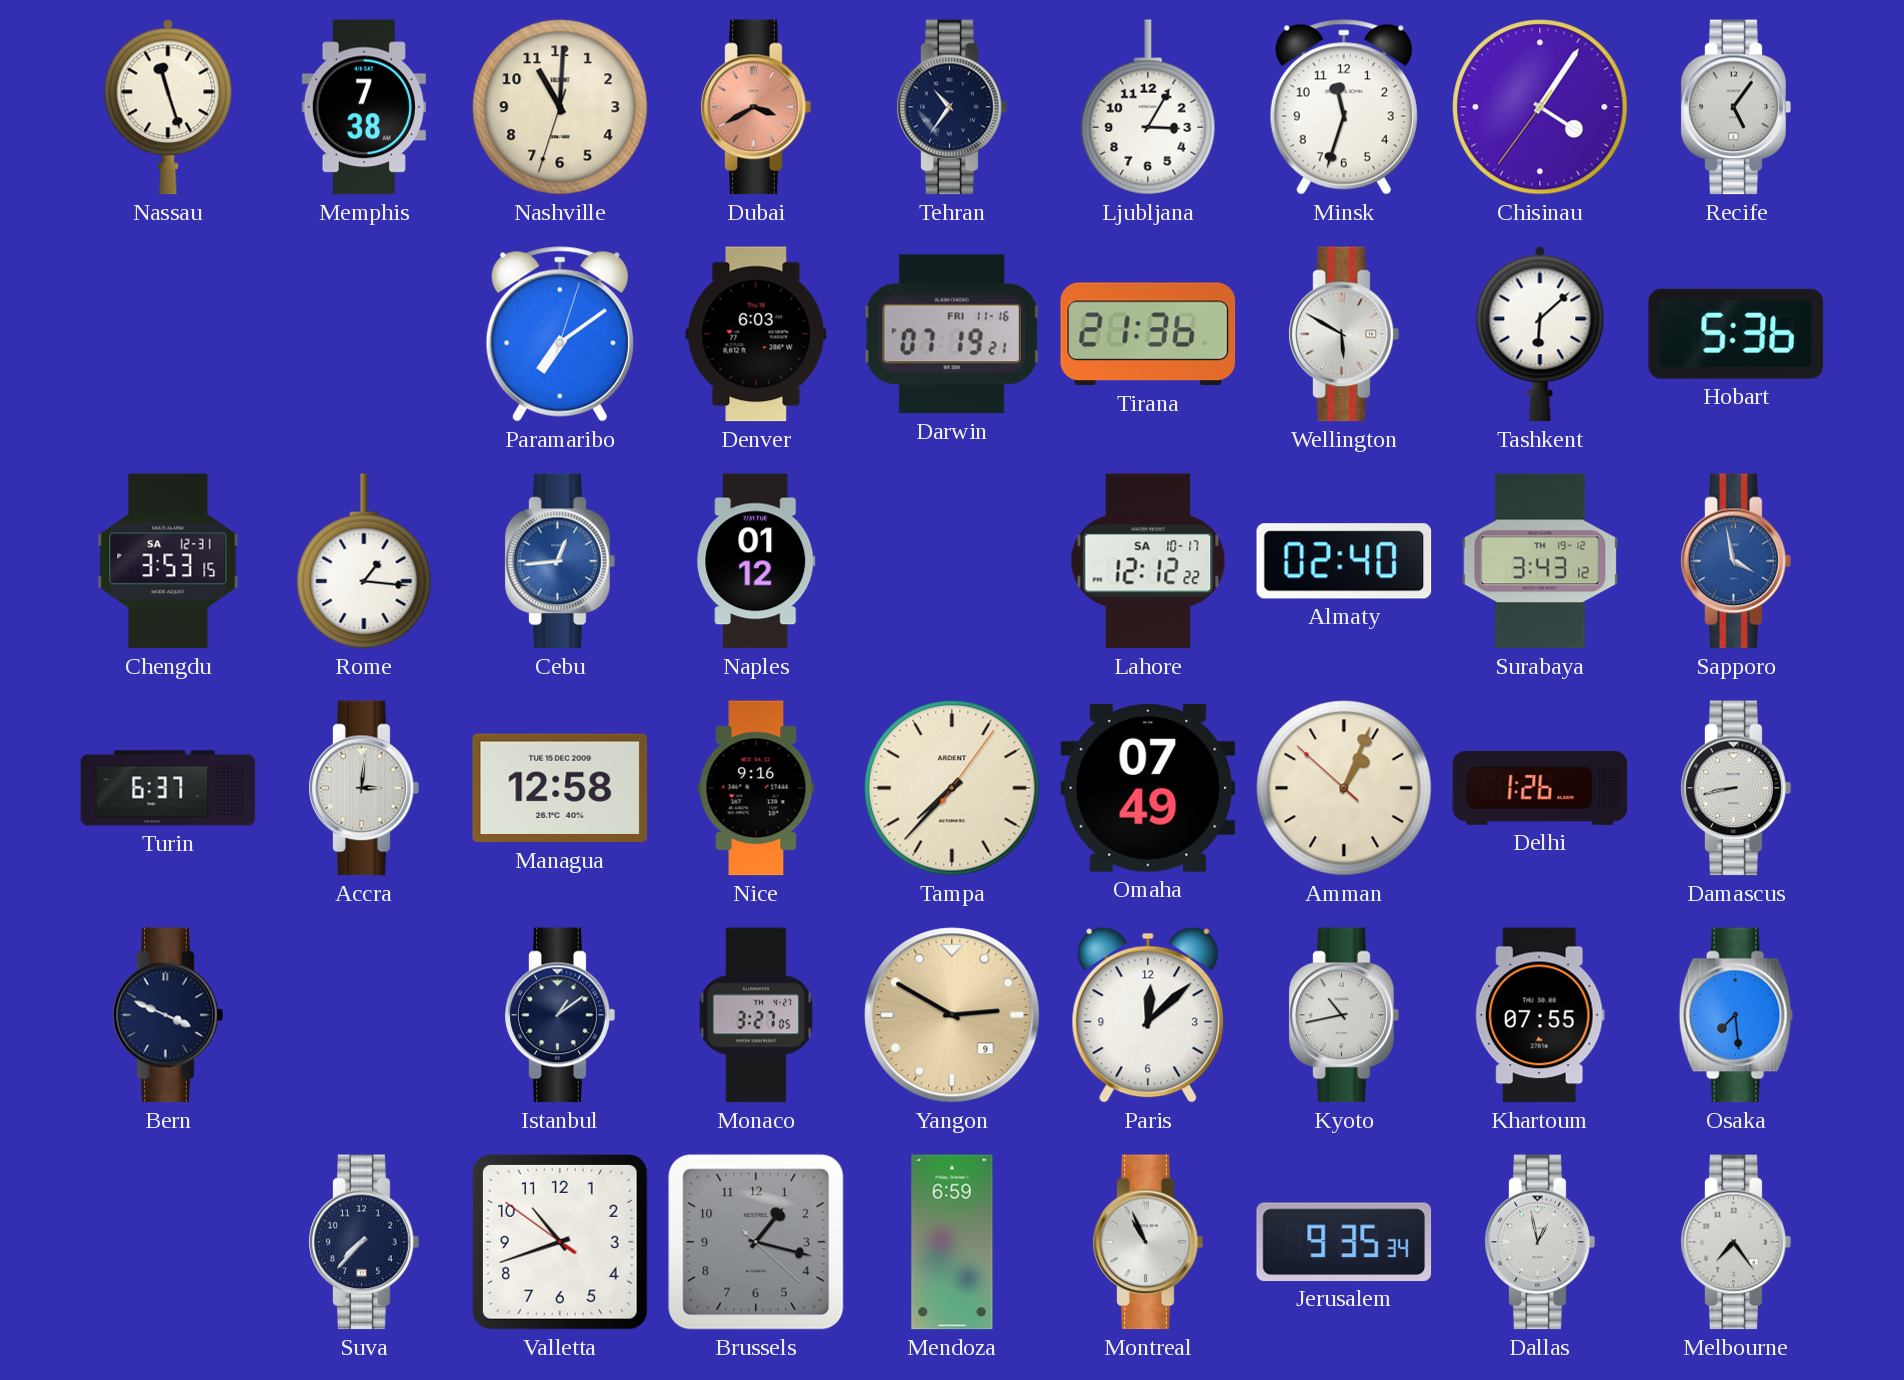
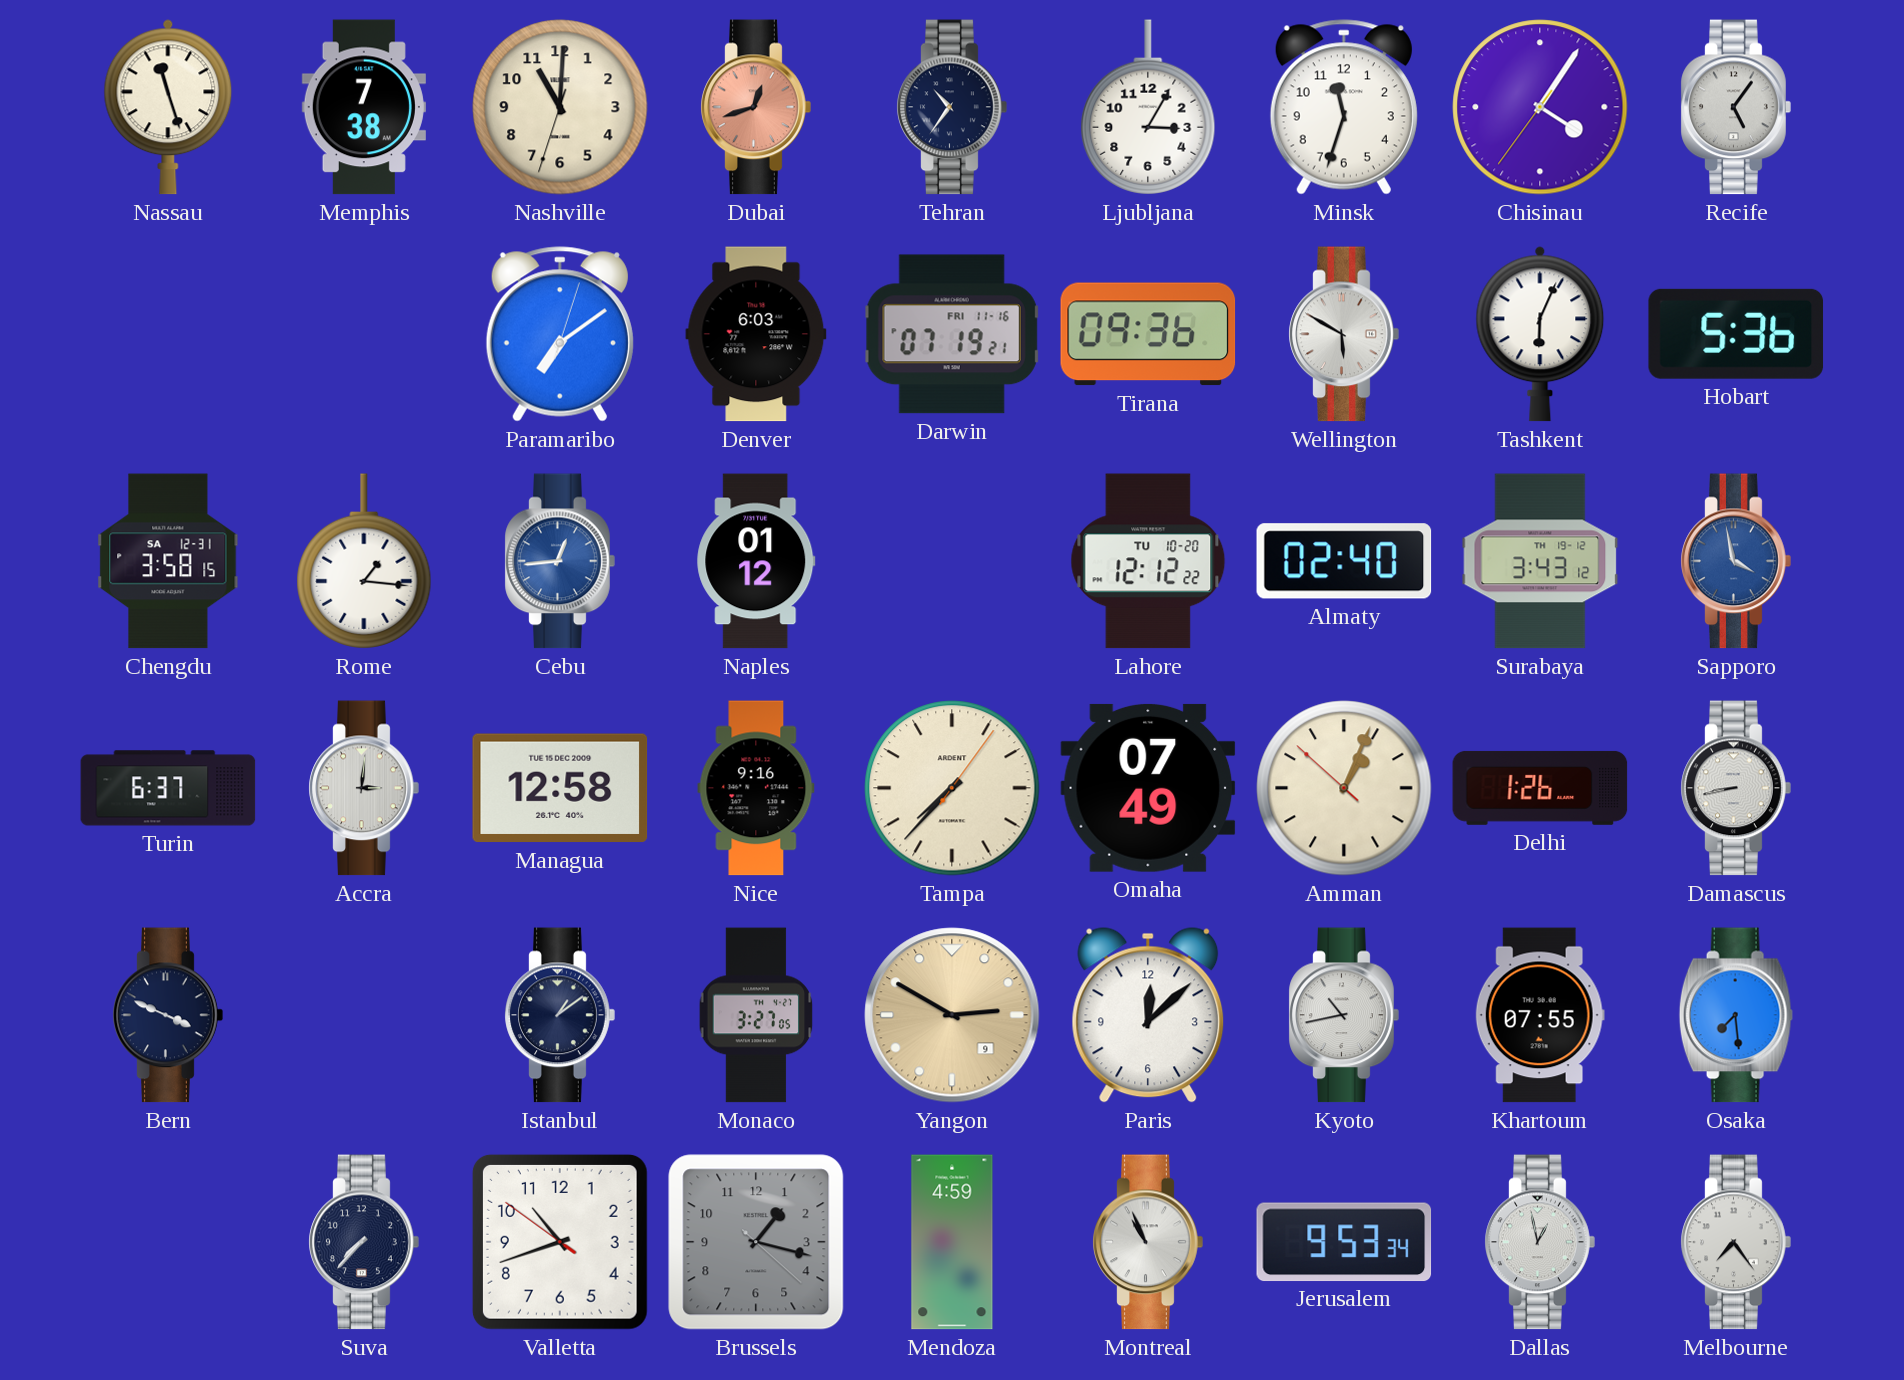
Dubai: 3:40 -> 12:42 (756, 107)
Tirana: 21:36 -> 09:36 (1148, 334)
Tashkent: 6:08 -> 6:04 (1540, 334)
Chengdu: 3:53 -> 3:58 (168, 561)
Lahore date: SA 10-17 -> TU 10-20 (1148, 561)
Mendoza: 6:59 -> 4:59 (952, 1242)
Jerusalem: 9:35 -> 9:53 (1344, 1242)
